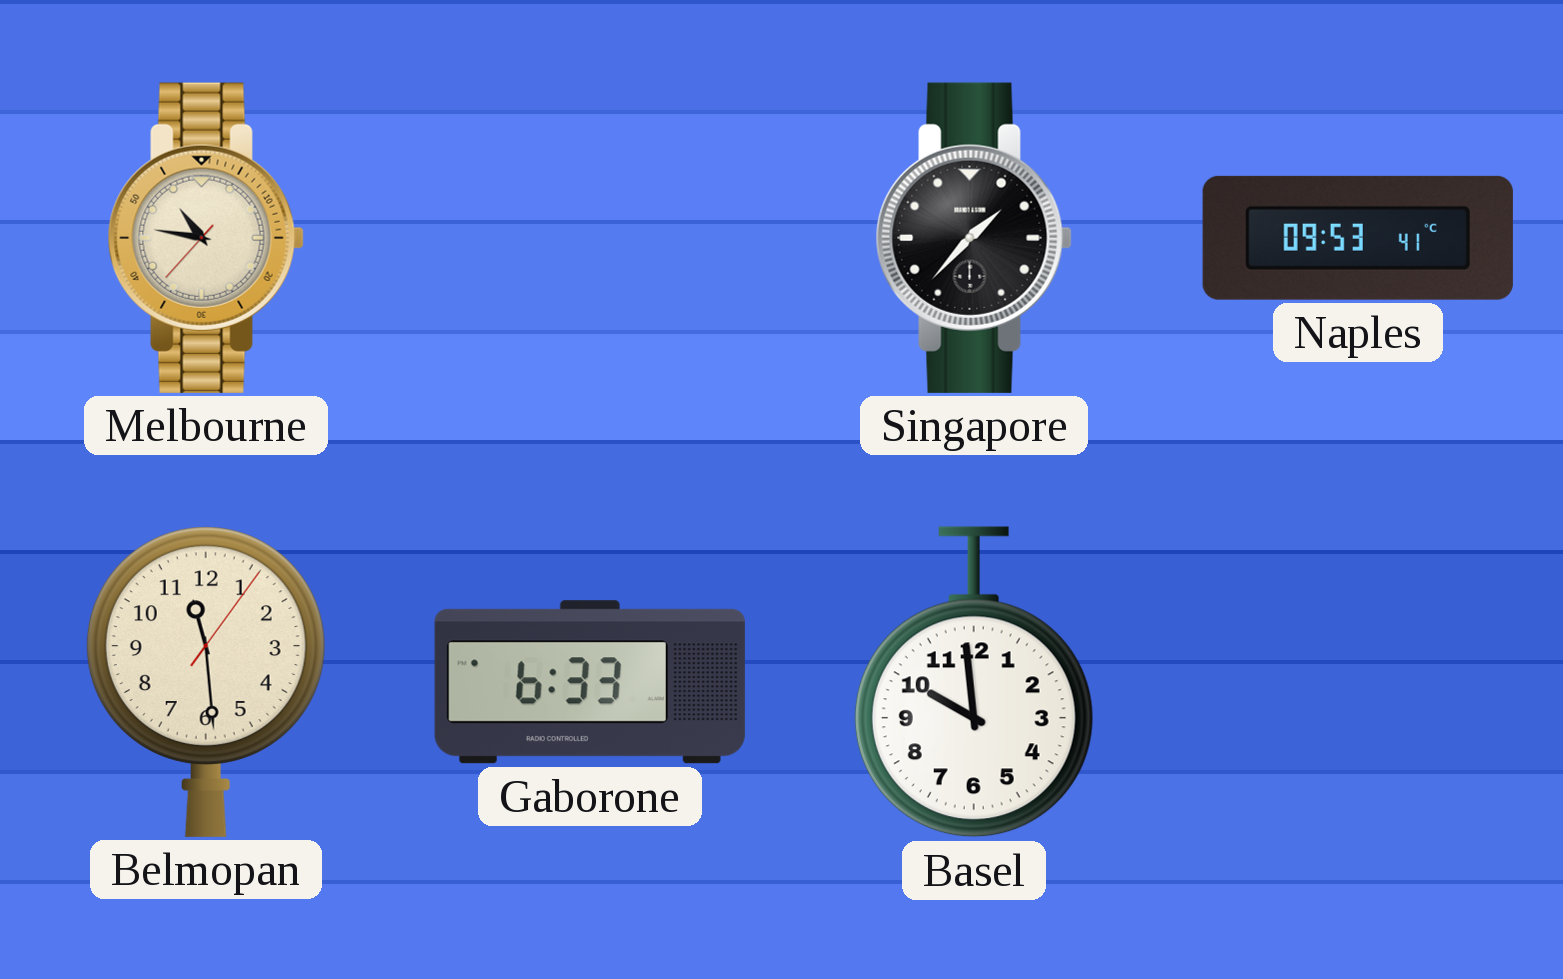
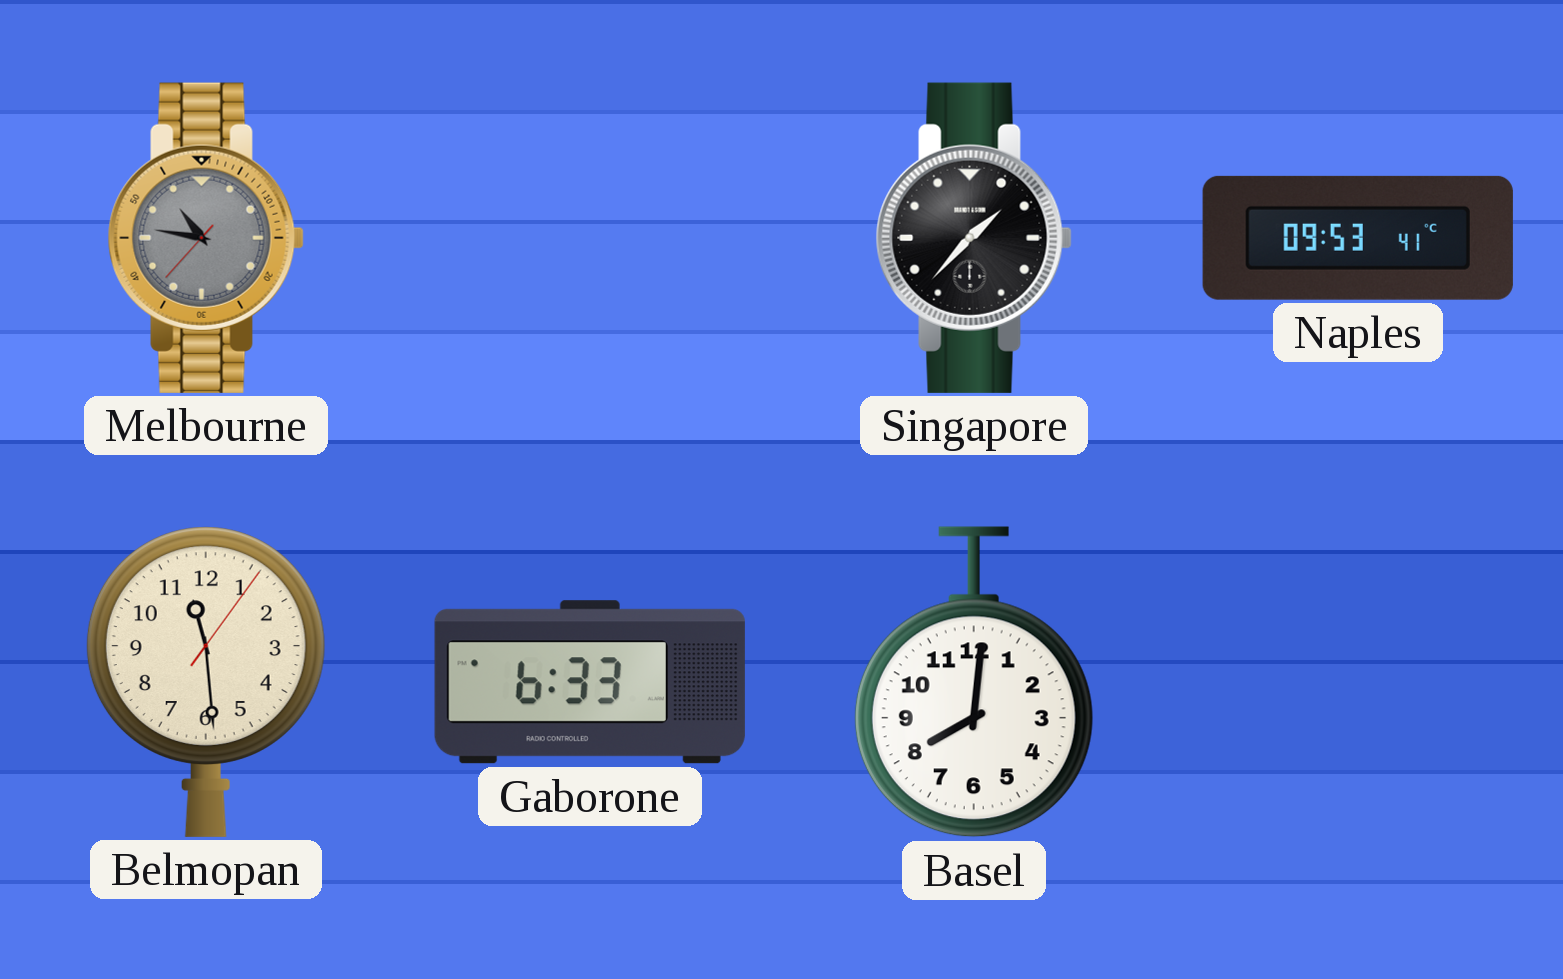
Melbourne dial: cream -> grey (206, 238)
Basel: 9:59 -> 8:01 (974, 682)
